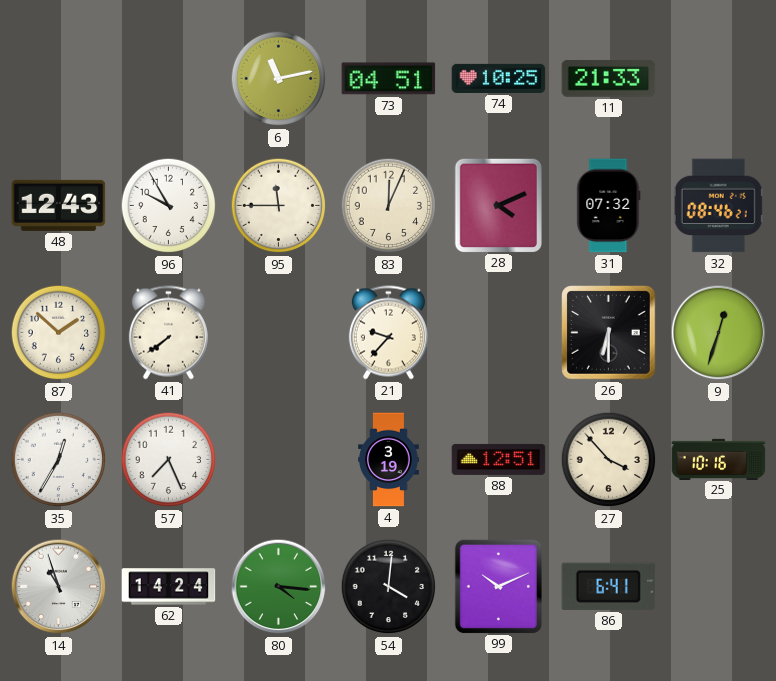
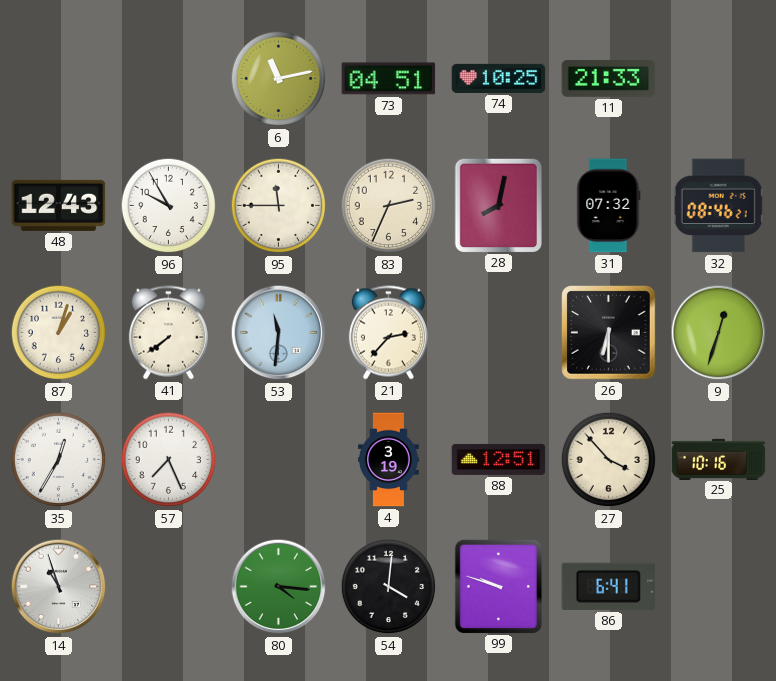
83: 12:04 -> 2:34 (389, 206)
28: 4:11 -> 8:02 (498, 205)
87: 1:52 -> 1:03 (59, 333)
53: none -> 11:31 (279, 333)
21: 9:37 -> 2:37 (388, 333)
62: 14:24 -> none (169, 587)
99: 10:11 -> 9:48 (498, 586)
